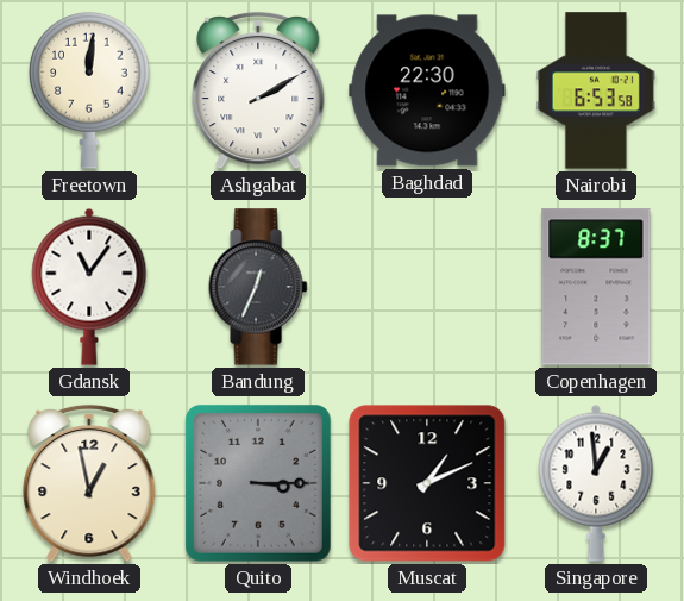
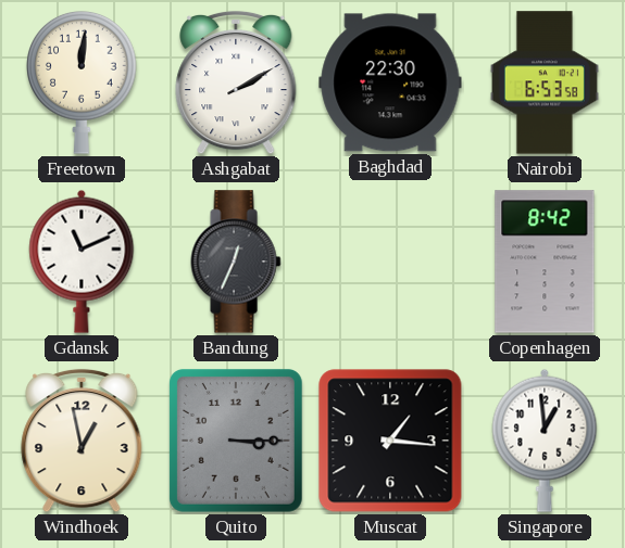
Gdansk: 11:06 -> 11:11 (82, 262)
Copenhagen: 8:37 -> 8:42 (545, 262)
Muscat: 1:11 -> 1:16 (390, 441)
